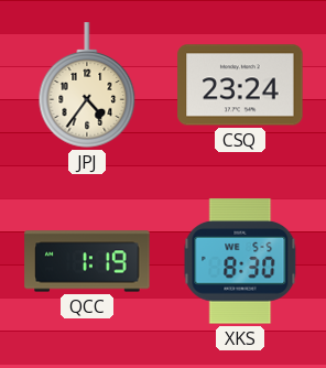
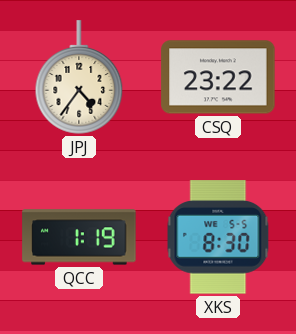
CSQ: 23:24 -> 23:22 (218, 77)
